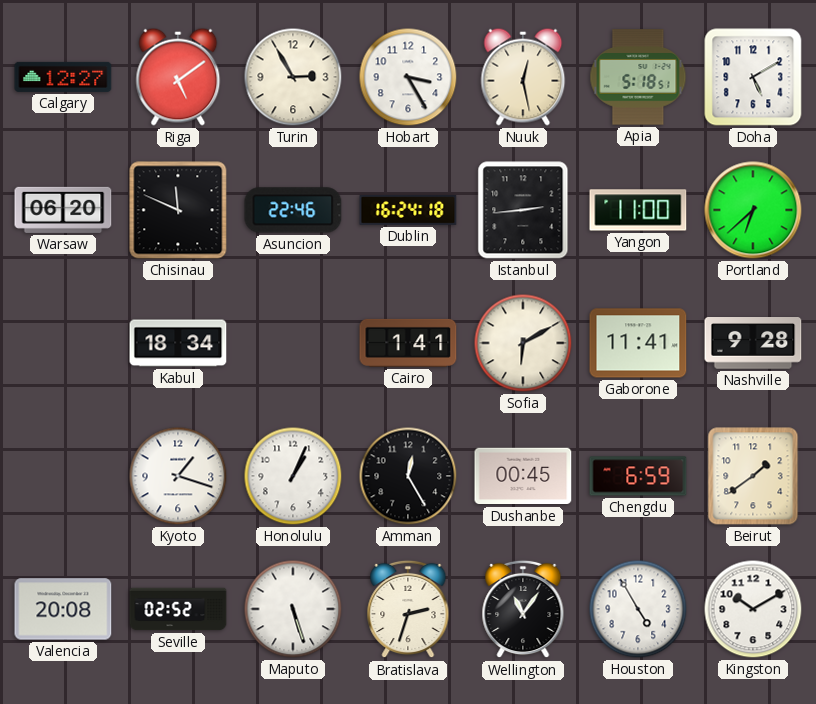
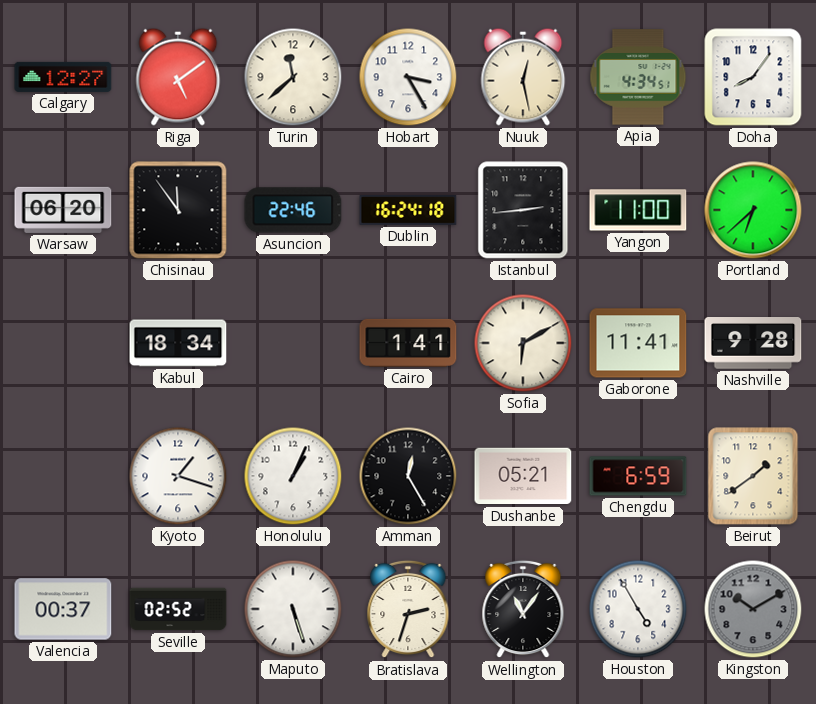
Turin: 2:55 -> 11:38 (293, 77)
Apia: 5:18 -> 4:34 (638, 77)
Doha: 5:10 -> 8:06 (753, 77)
Chisinau: 11:49 -> 11:54 (178, 210)
Dushanbe: 00:45 -> 05:21 (523, 476)
Valencia: 20:08 -> 00:37 (63, 609)
Kingston dial: white -> grey (753, 609)
